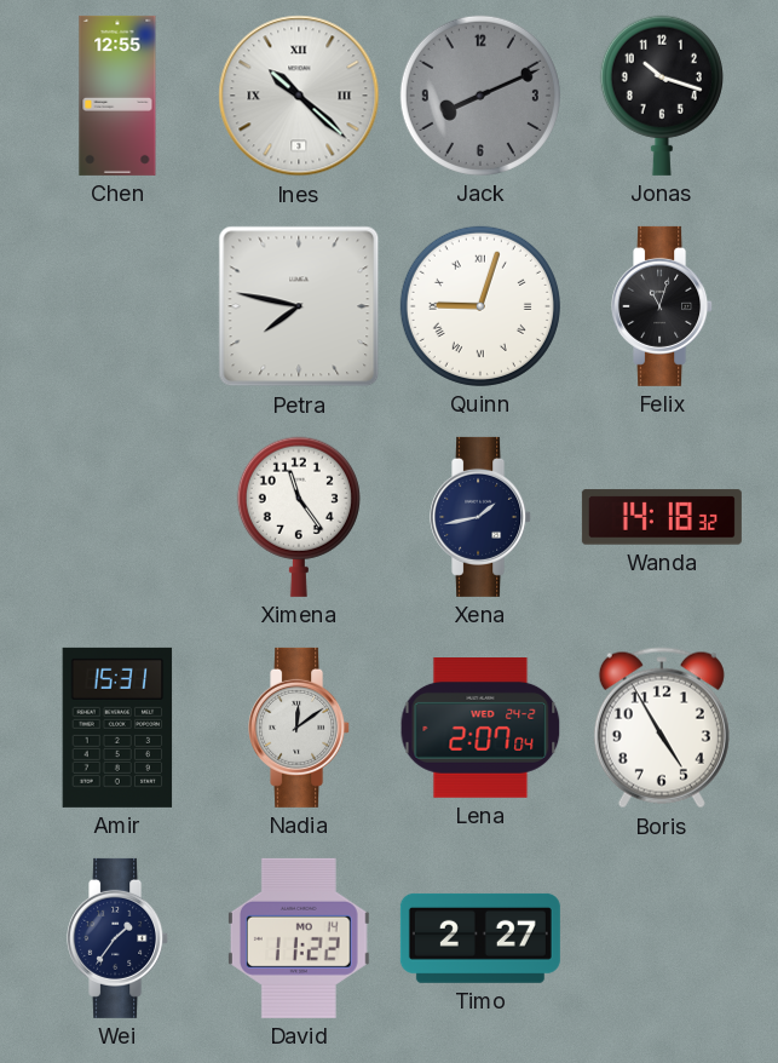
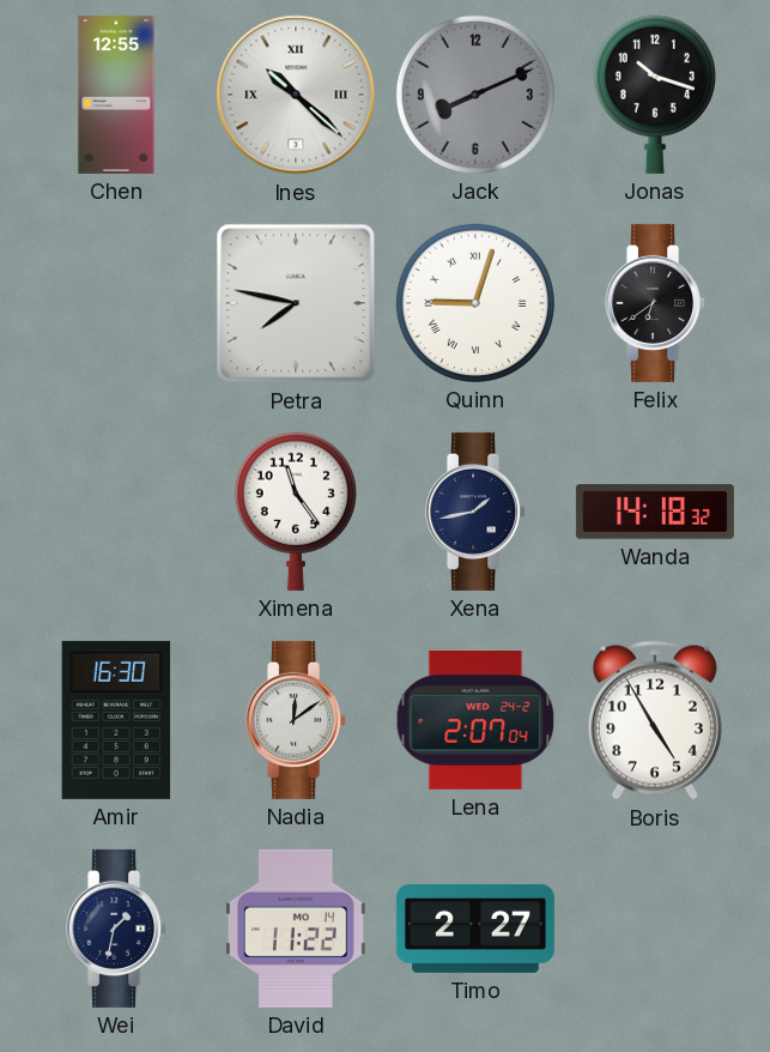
Felix: 11:03 -> 6:39 (656, 303)
Amir: 15:31 -> 16:30 (116, 720)
Wei: 1:36 -> 1:32 (117, 929)
